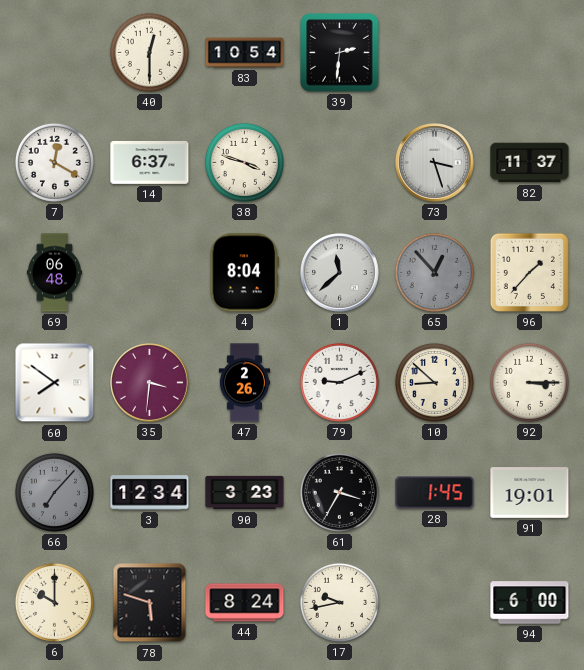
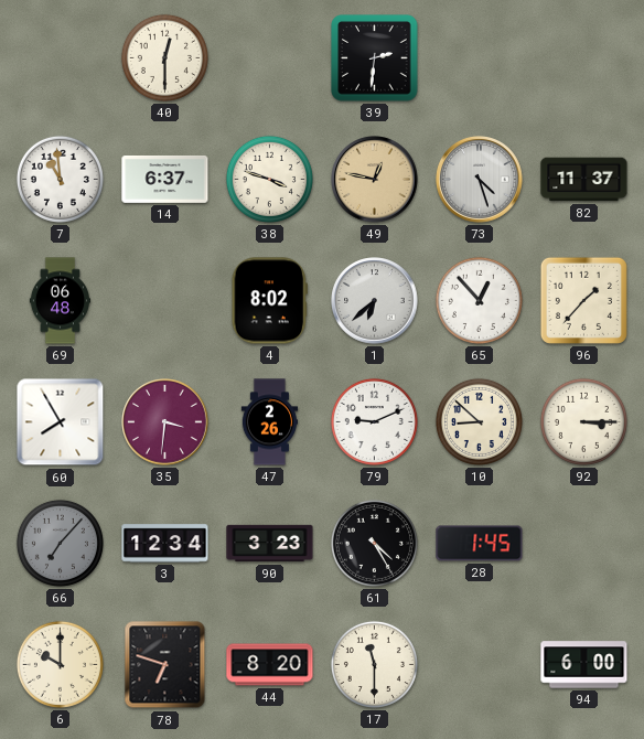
83: 10:54 -> none (245, 53)
7: 12:20 -> 10:59 (60, 179)
49: none -> 12:47 (375, 180)
73: 3:27 -> 4:27 (480, 180)
4: 8:04 -> 8:02 (269, 301)
1: 11:38 -> 6:38 (375, 301)
65 dial: grey -> white (479, 300)
60: 7:51 -> 7:55 (61, 422)
61: 3:35 -> 4:25 (374, 543)
91: 19:01 -> none (530, 493)
78: 5:48 -> 6:48 (165, 665)
44: 8:24 -> 8:20 (270, 665)
17: 9:43 -> 11:30 (374, 664)
